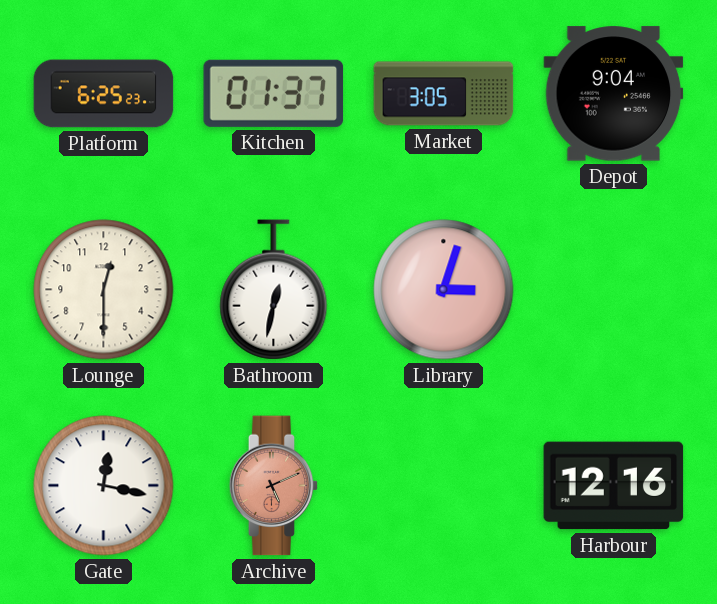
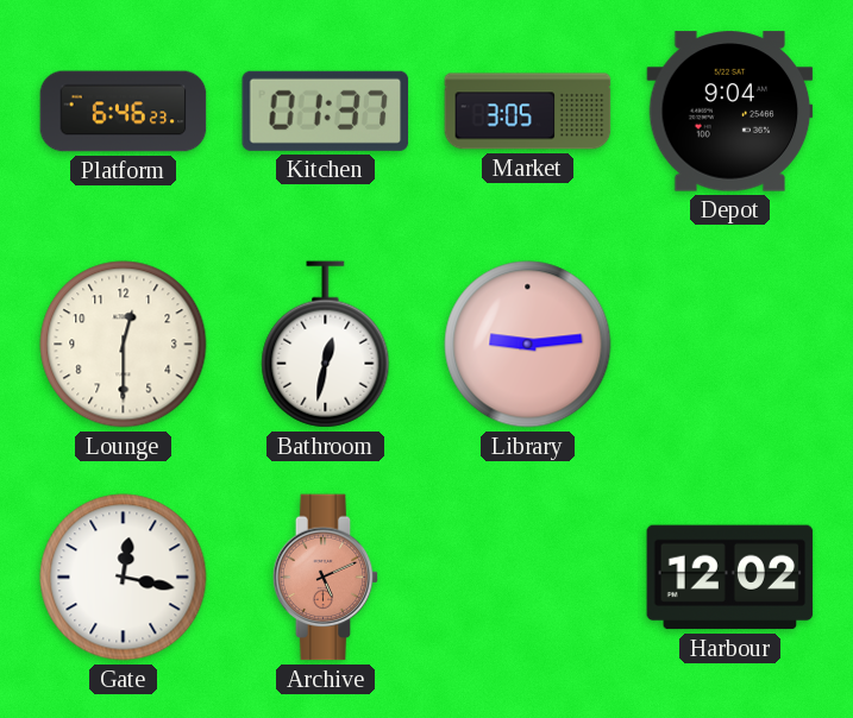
Platform: 6:25 -> 6:46 (124, 112)
Library: 3:03 -> 9:14 (528, 345)
Harbour: 12:16 -> 12:02 (730, 578)
